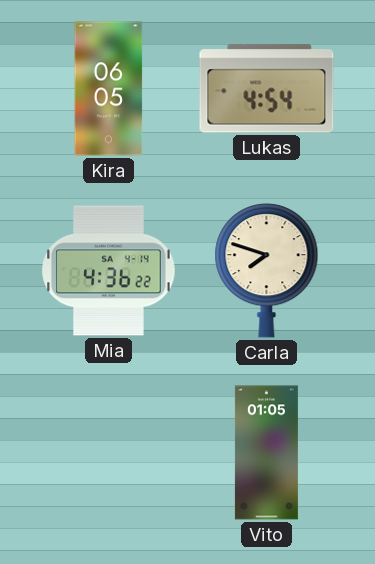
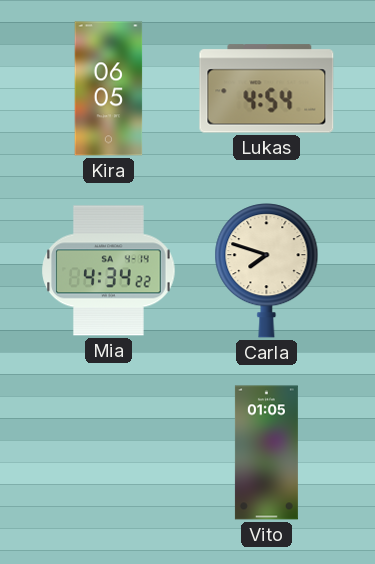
Mia: 4:36 -> 4:34 (109, 271)
